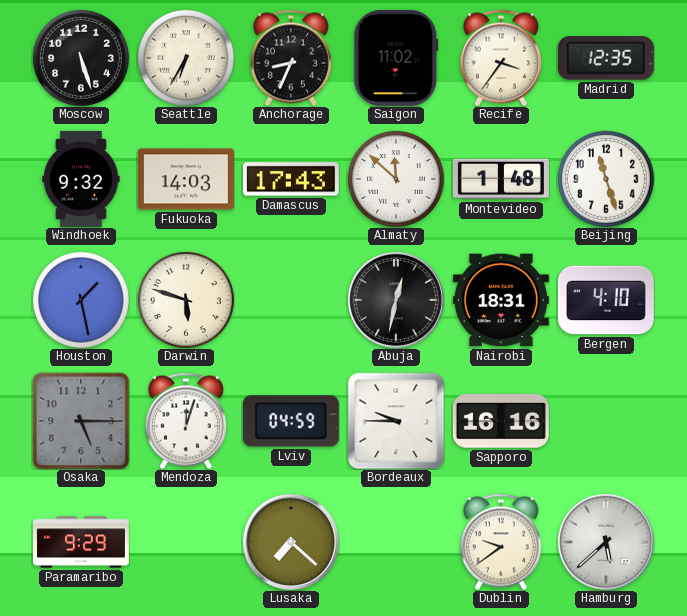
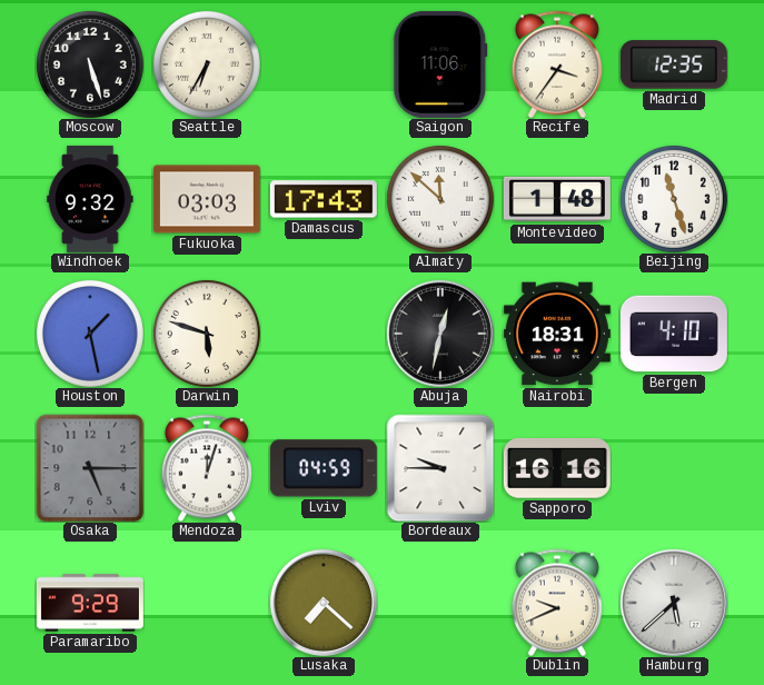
Anchorage: 8:34 -> none (291, 58)
Saigon: 11:02 -> 11:06 (440, 64)
Fukuoka: 14:03 -> 03:03 (207, 199)
Dublin: 9:39 -> 9:41 (557, 603)
